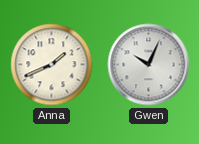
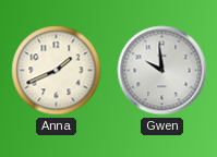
Gwen: 10:04 -> 9:59 (162, 71)
